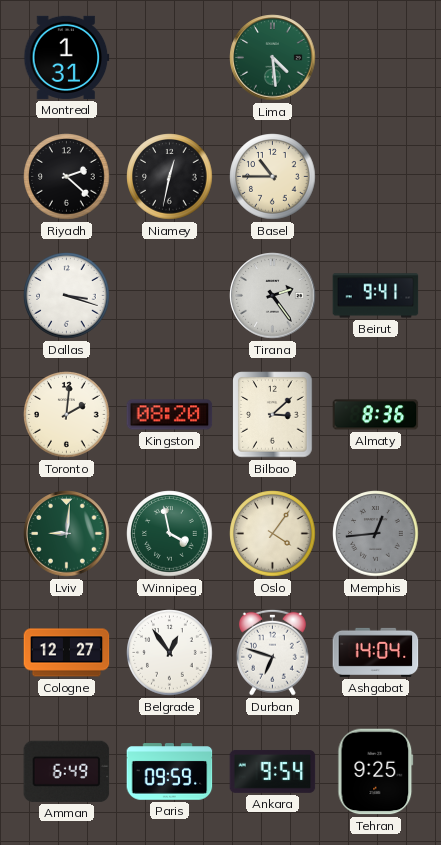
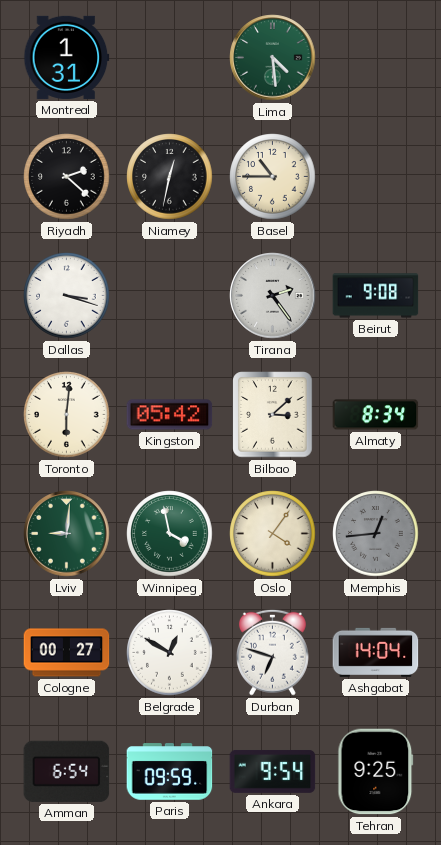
Beirut: 9:41 -> 9:08 (376, 296)
Toronto: 2:01 -> 6:01 (67, 415)
Kingston: 08:20 -> 05:42 (170, 415)
Almaty: 8:36 -> 8:34 (376, 415)
Cologne: 12:27 -> 00:27 (67, 653)
Belgrade: 12:54 -> 12:50 (170, 653)
Amman: 6:49 -> 6:54 (67, 771)
